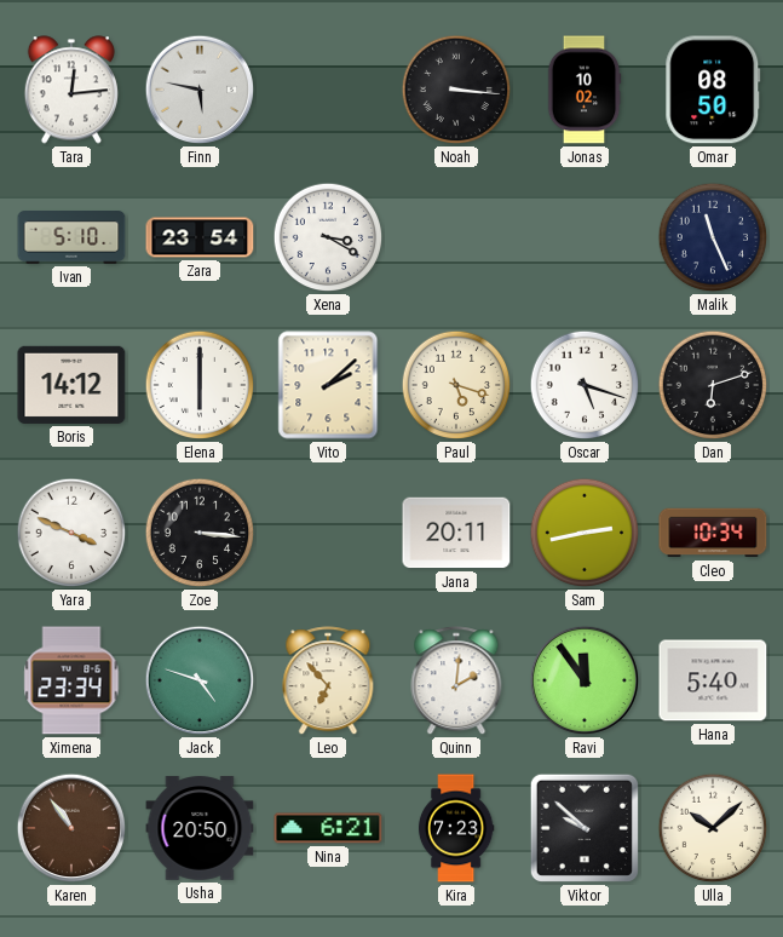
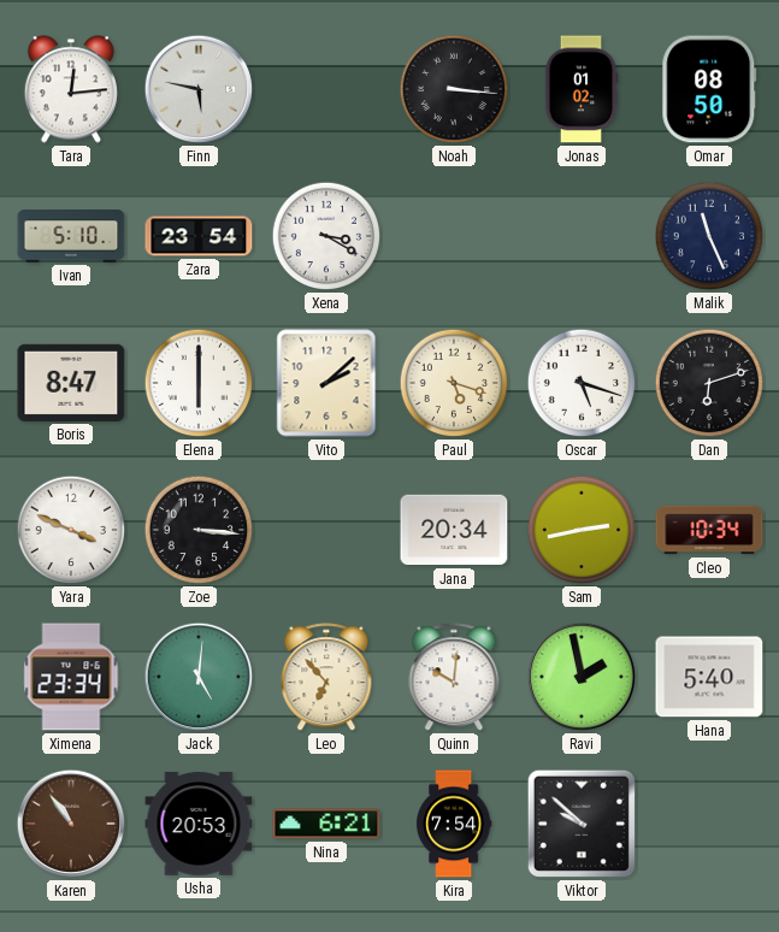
Jonas: 10:02 -> 01:02 (582, 89)
Boris: 14:12 -> 8:47 (71, 383)
Jana: 20:11 -> 20:34 (454, 530)
Jack: 4:48 -> 5:01 (199, 677)
Quinn: 2:01 -> 10:01 (454, 678)
Ravi: 11:54 -> 1:58 (582, 677)
Usha: 20:50 -> 20:53 (199, 824)
Kira: 7:23 -> 7:54 (454, 824)
Ulla: 10:08 -> none (713, 828)
